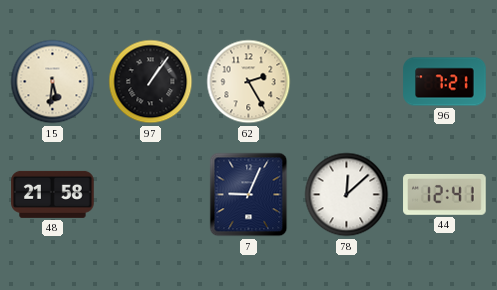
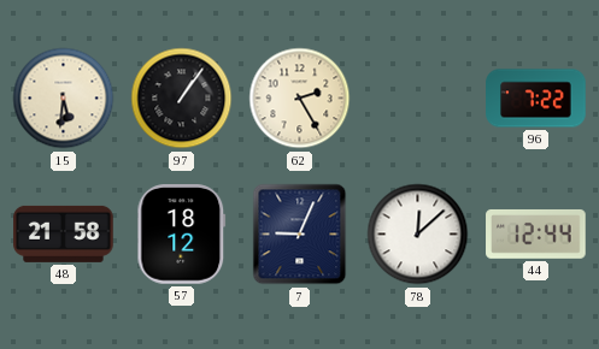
96: 7:21 -> 7:22 (536, 99)
57: none -> 18:12 (182, 235)
44: 12:41 -> 12:44 (536, 235)
